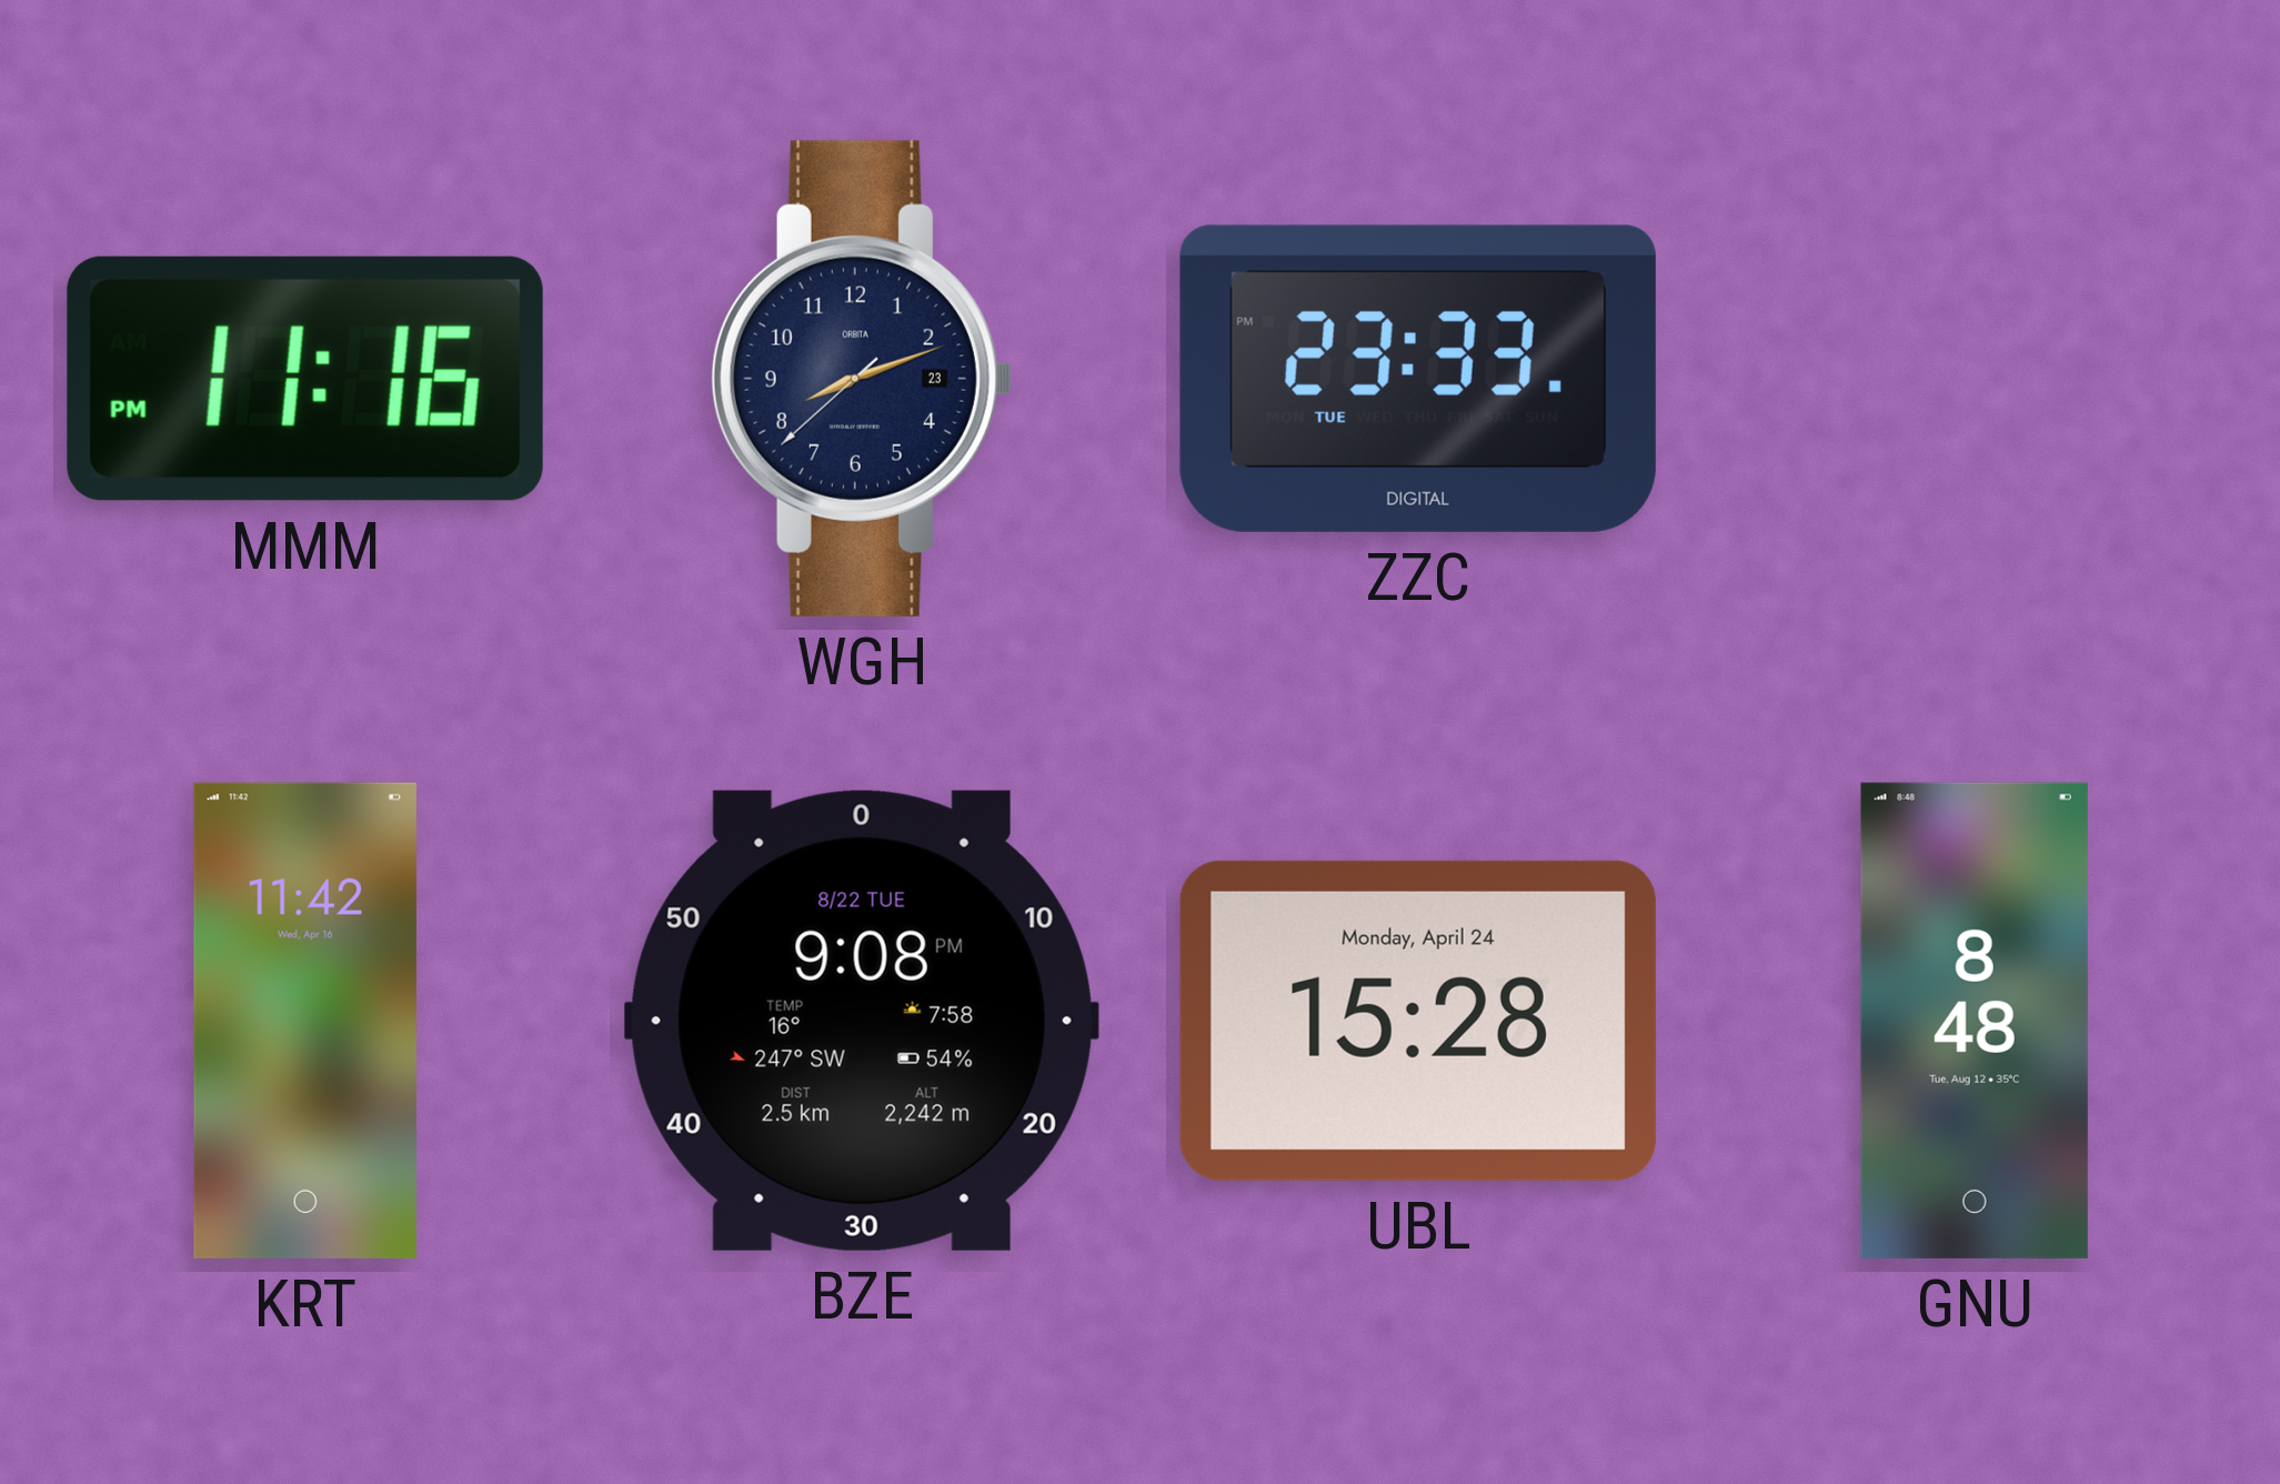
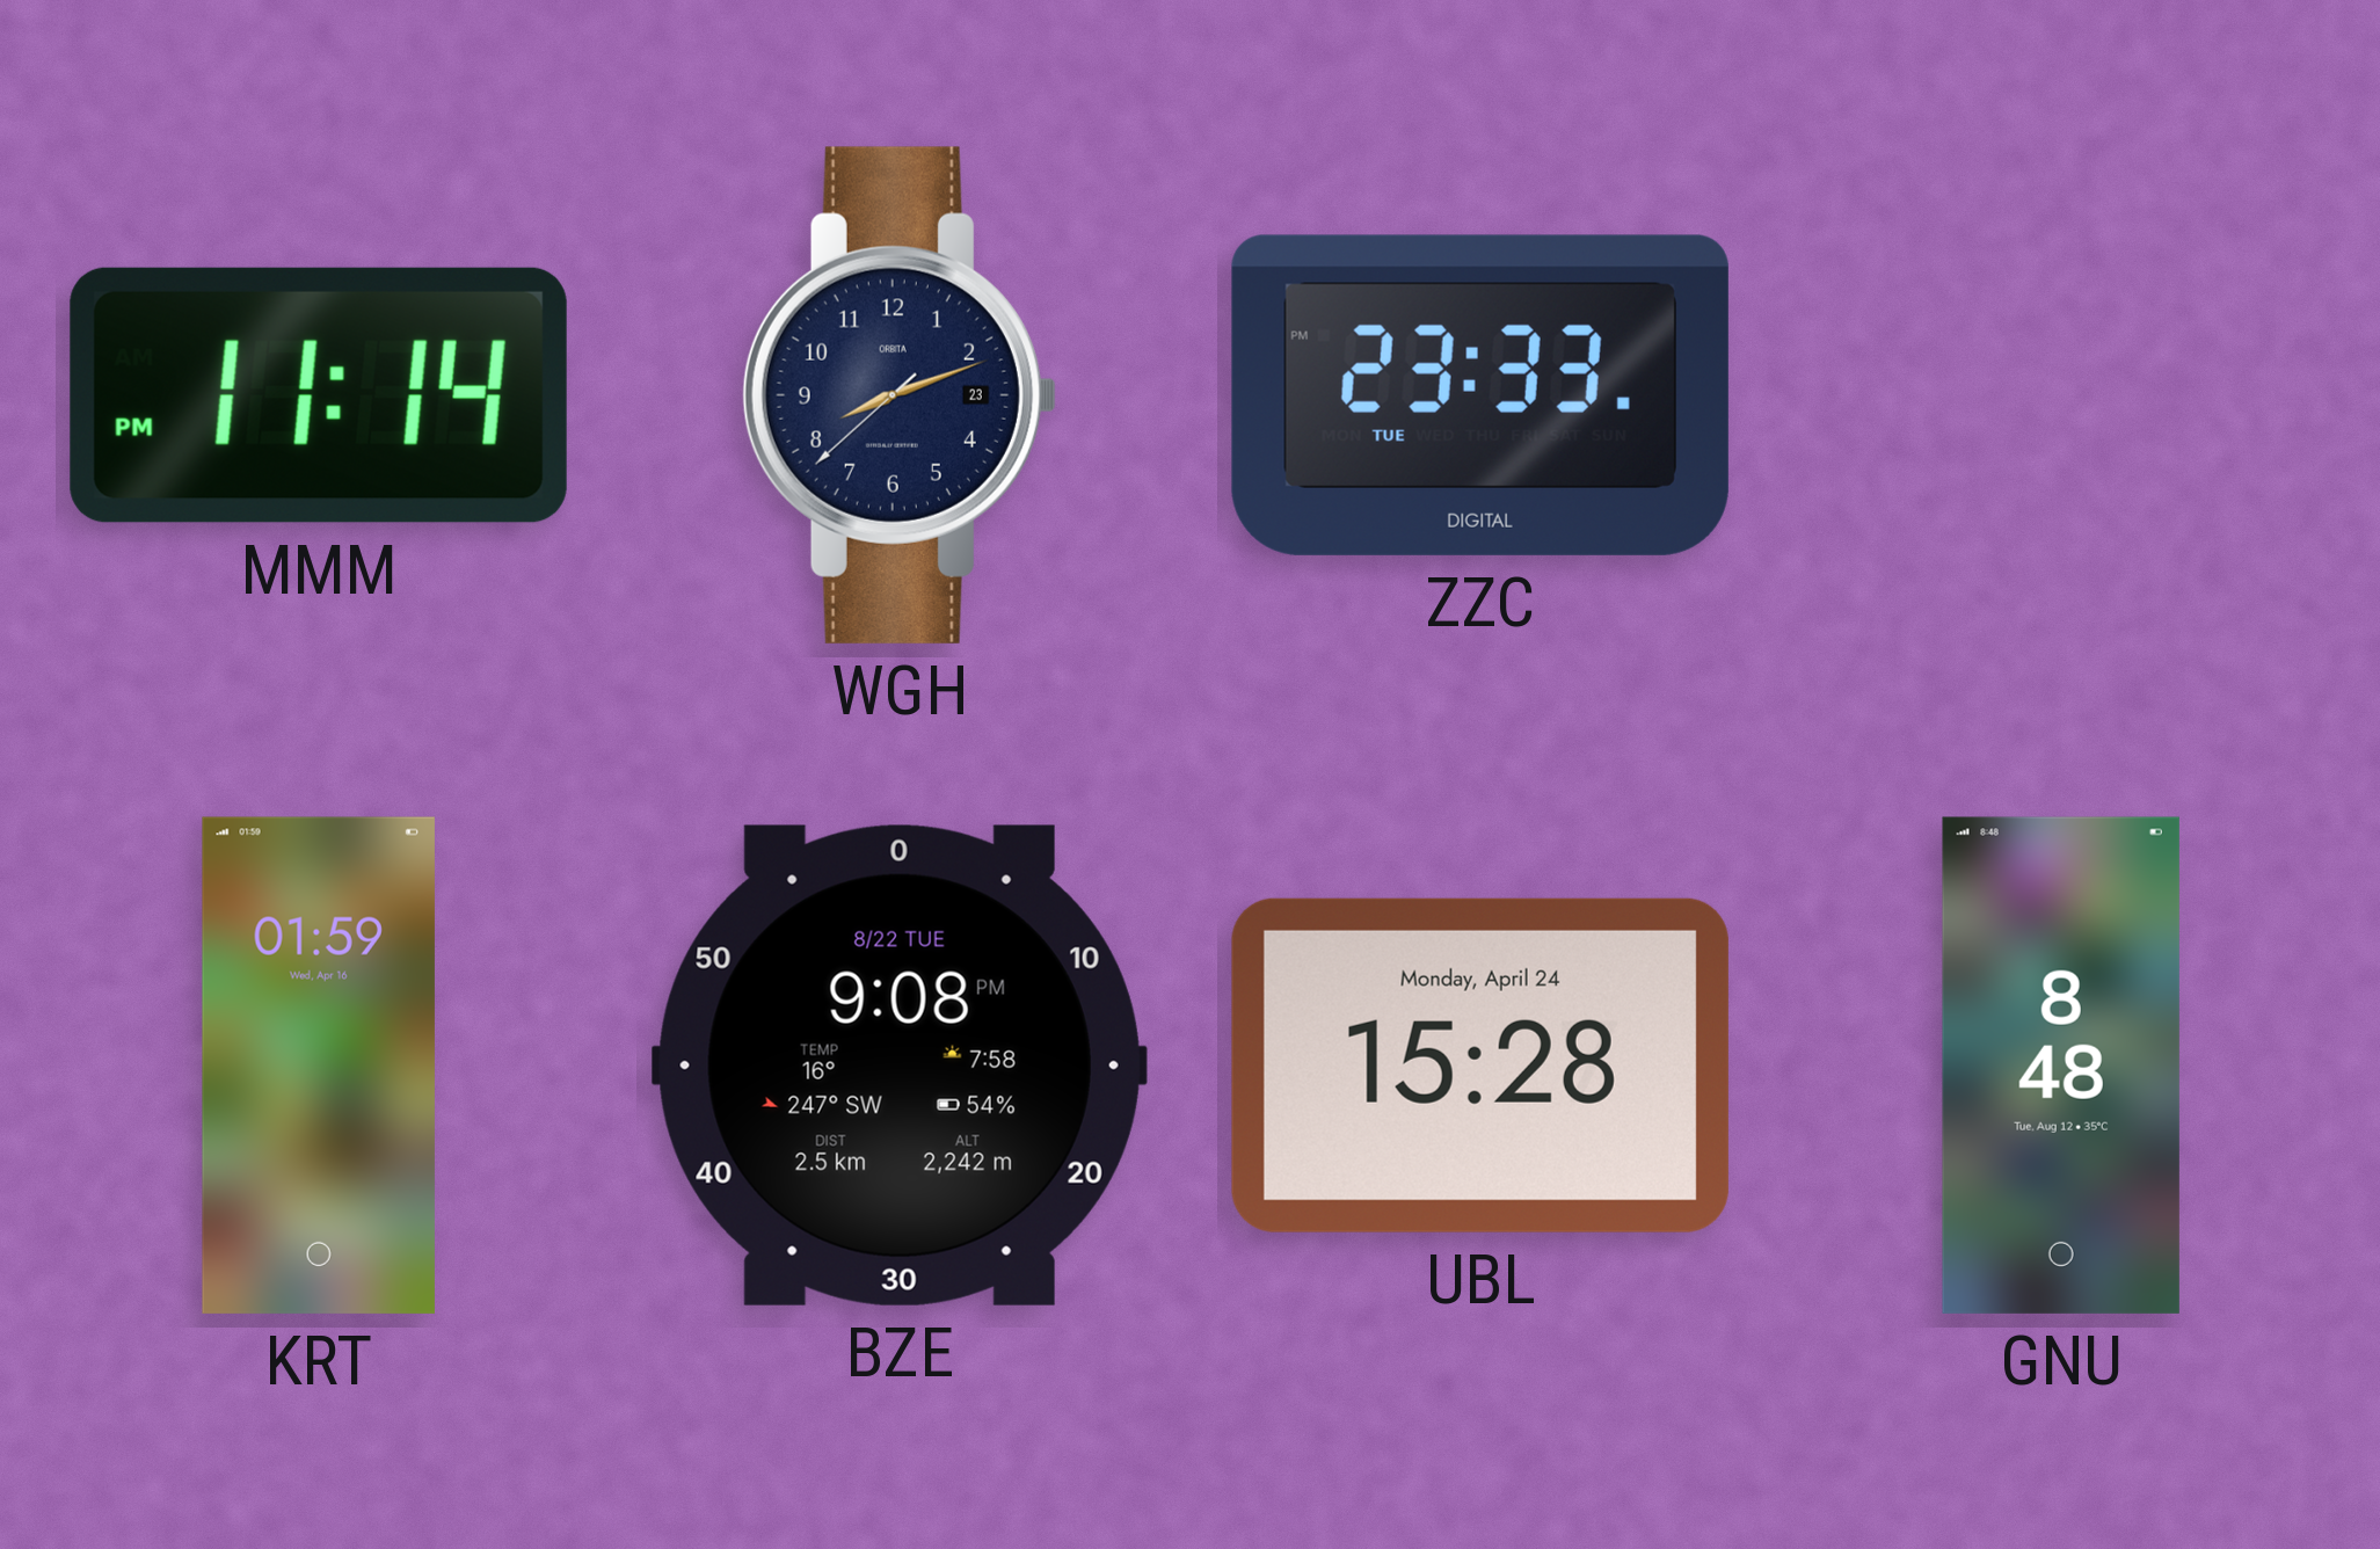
MMM: 11:16 -> 11:14 (319, 395)
KRT: 11:42 -> 01:59 (319, 1066)
